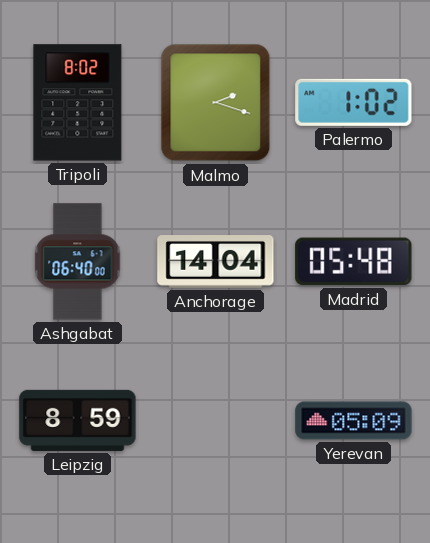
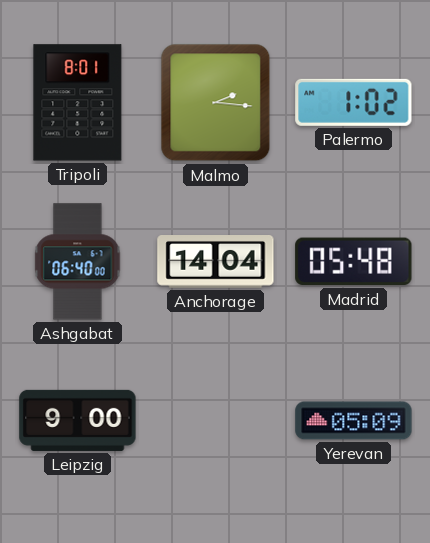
Tripoli: 8:02 -> 8:01 (78, 103)
Malmo: 2:18 -> 2:16 (216, 103)
Leipzig: 8:59 -> 9:00 (78, 420)
